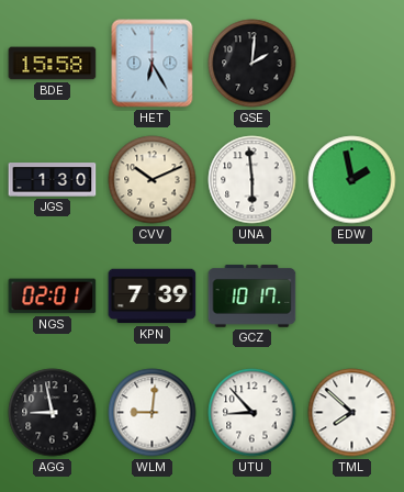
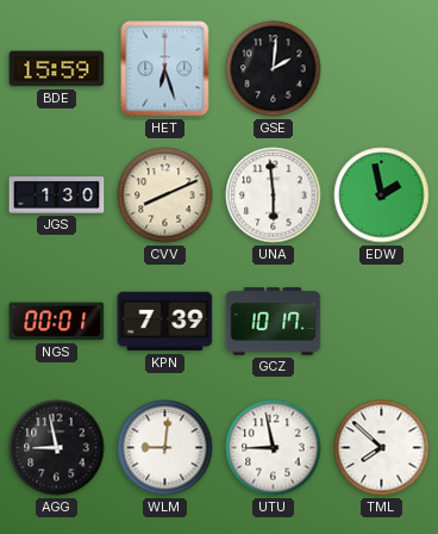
BDE: 15:58 -> 15:59 (57, 69)
HET: 6:25 -> 6:27 (165, 69)
CVV: 10:11 -> 8:11 (165, 195)
NGS: 02:01 -> 00:01 (57, 322)
UTU: 8:53 -> 8:58 (274, 448)
